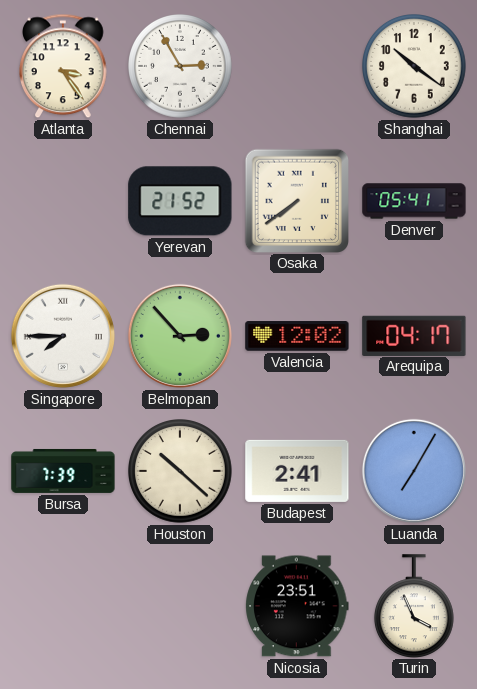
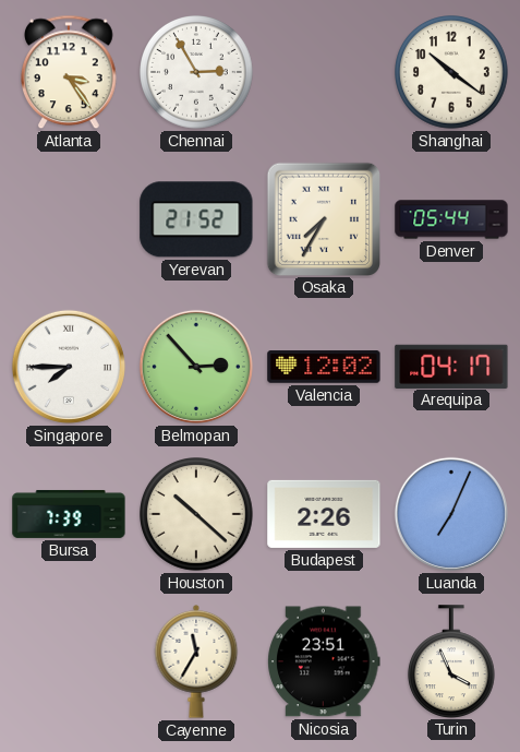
Osaka: 7:39 -> 7:35 (323, 218)
Denver: 05:41 -> 05:44 (451, 219)
Budapest: 2:41 -> 2:26 (324, 514)
Luanda: 7:05 -> 7:04 (451, 514)
Cayenne: none -> 11:35 (196, 663)
